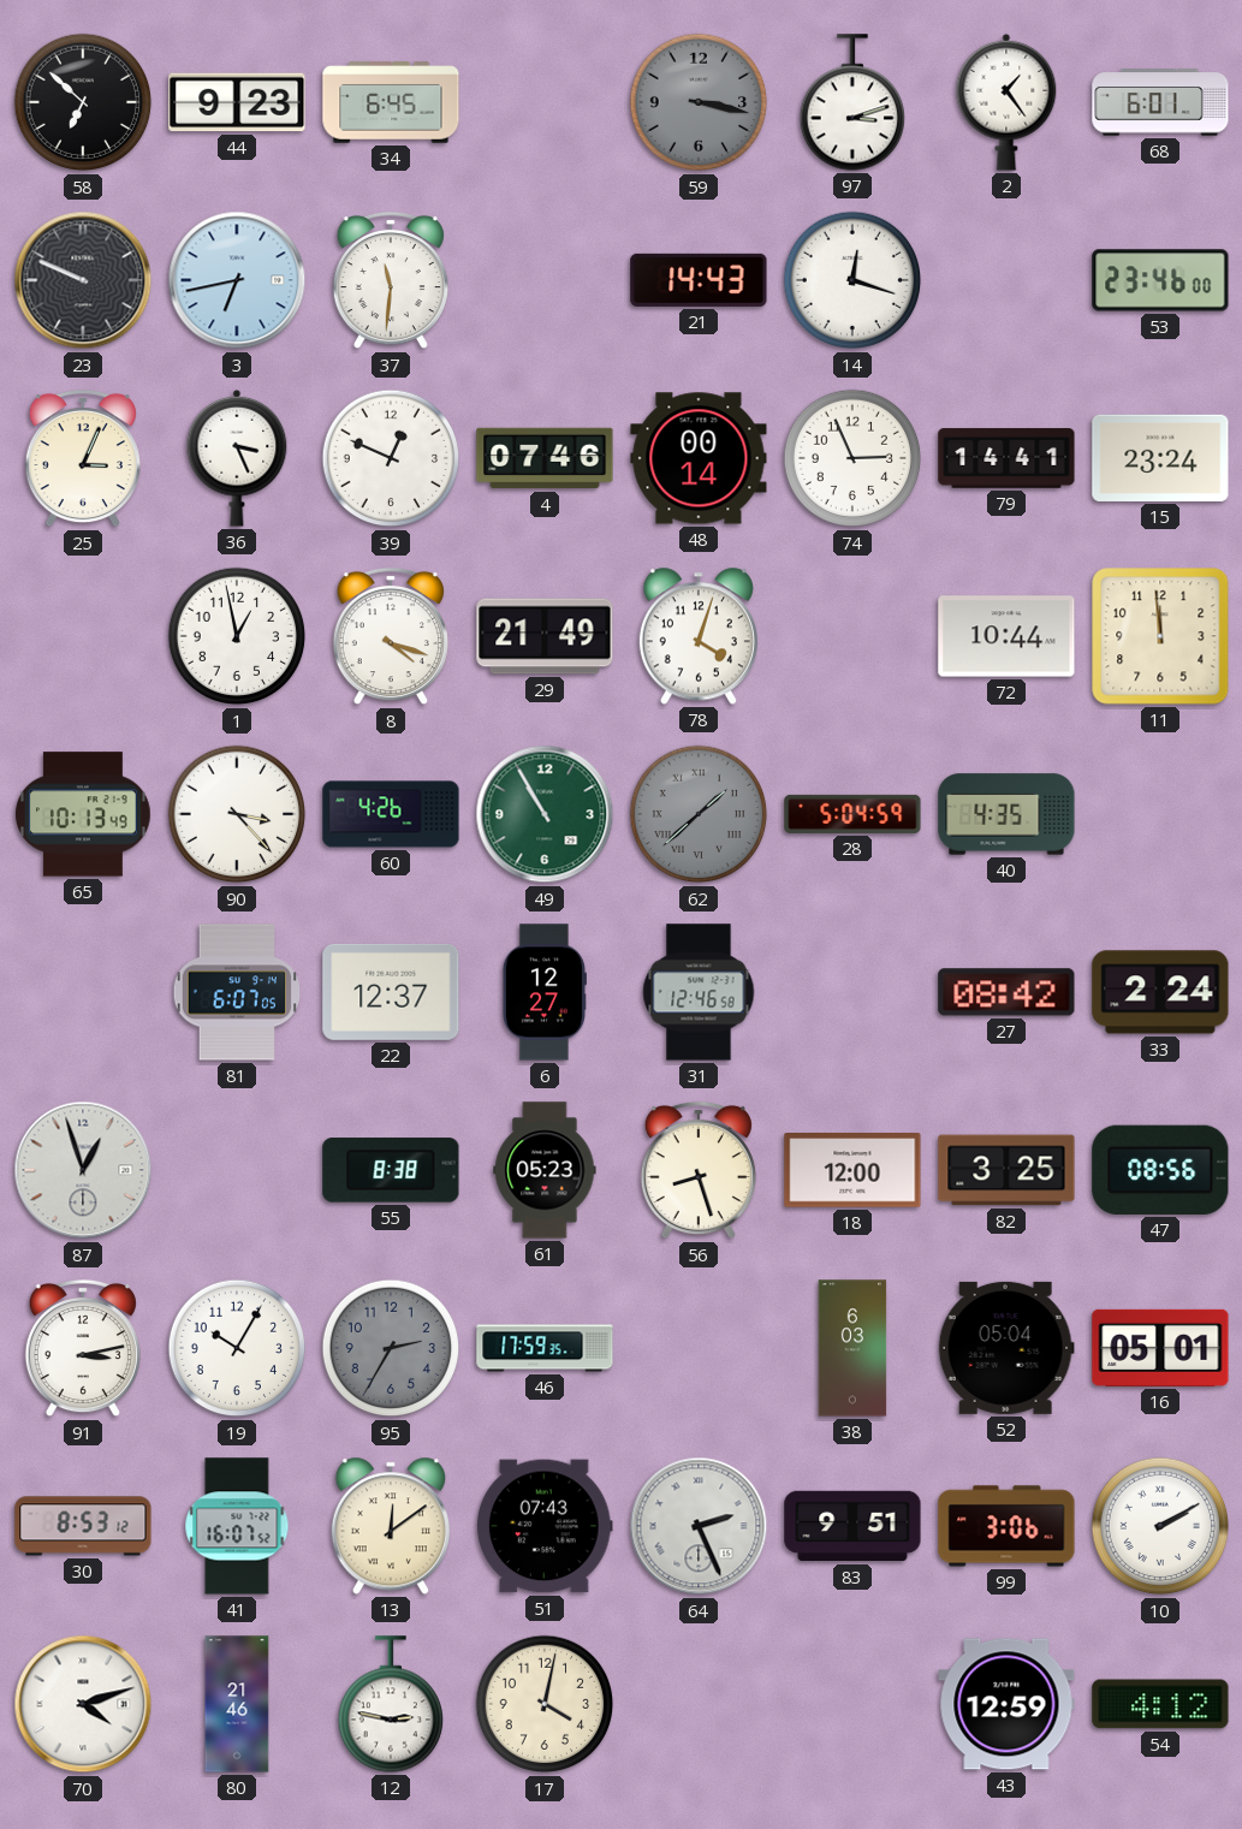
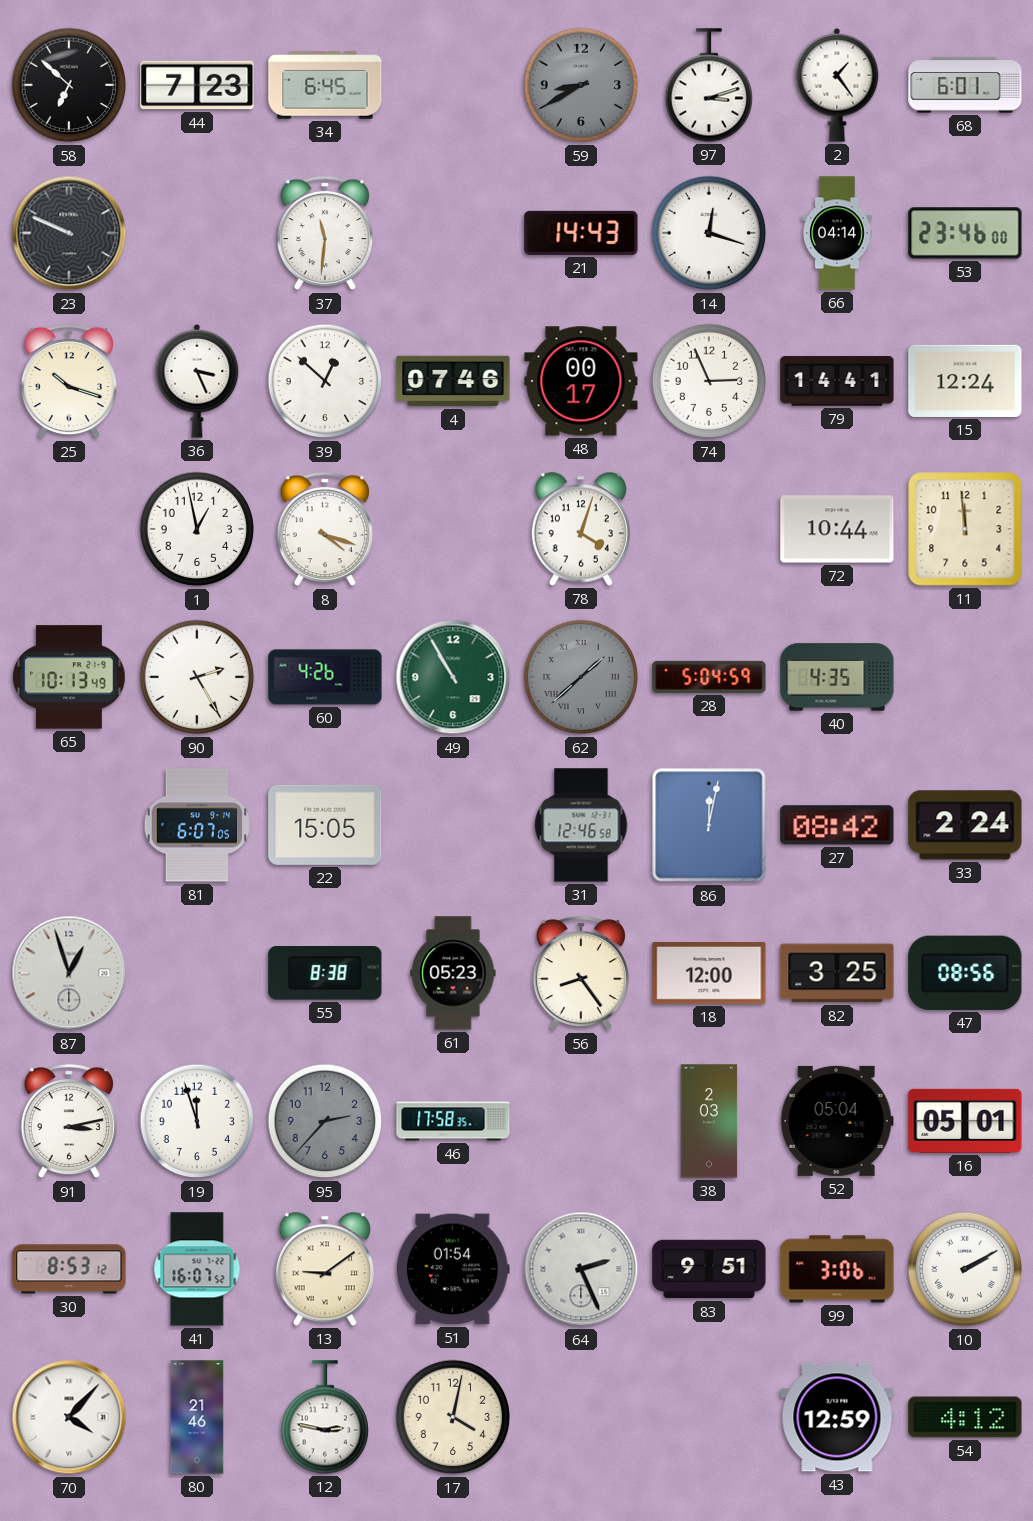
44: 9:23 -> 7:23 (197, 85)
59: 3:17 -> 8:40 (581, 85)
3: 6:43 -> none (237, 280)
66: none -> 04:14 (838, 233)
25: 3:04 -> 10:18 (69, 381)
39: 12:49 -> 12:52 (325, 381)
48: 00:14 -> 00:17 (581, 381)
15: 23:24 -> 12:24 (965, 381)
29: 21:49 -> none (545, 636)
90: 3:23 -> 2:25 (197, 677)
22: 12:37 -> 15:05 (325, 825)
6: 12:27 -> none (543, 992)
86: none -> 12:02 (709, 825)
56: 8:27 -> 8:24 (581, 973)
19: 10:05 -> 11:57 (197, 1121)
95: 2:35 -> 2:37 (325, 1121)
46: 17:59 -> 17:58 (453, 1121)
38: 6:03 -> 2:03 (709, 1121)
13: 12:09 -> 9:09 (325, 1269)
51: 07:43 -> 01:54 (453, 1269)
70: 4:12 -> 4:07 (69, 1417)
